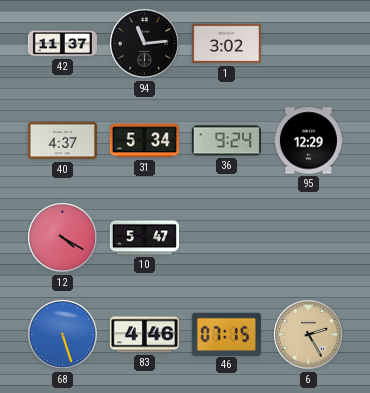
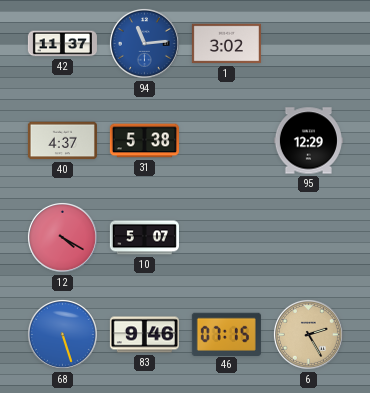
94 dial: black -> blue (144, 43)
31: 5:34 -> 5:38 (144, 141)
36: 9:24 -> none (226, 141)
10: 5:47 -> 5:07 (144, 238)
83: 4:46 -> 9:46 (144, 335)
